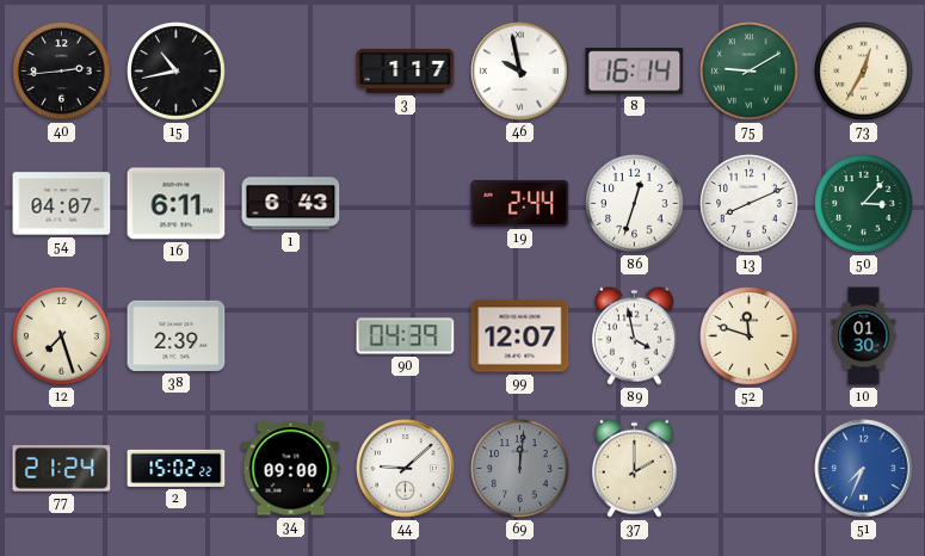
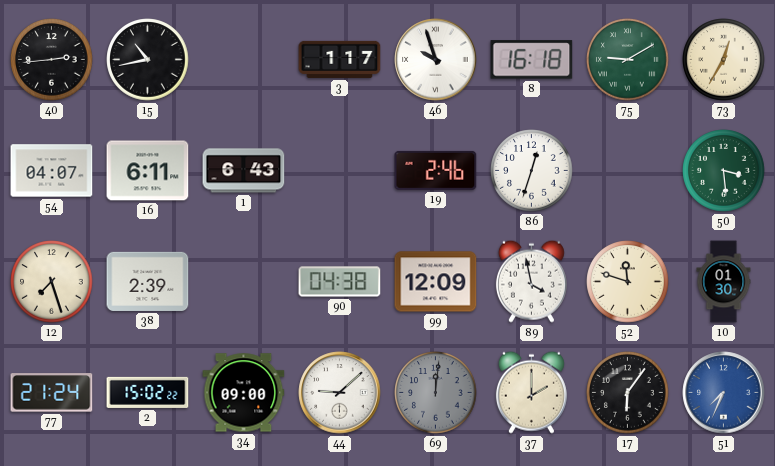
46: 9:58 -> 9:57 (436, 60)
8: 16:14 -> 16:18 (532, 60)
19: 2:44 -> 2:46 (436, 170)
13: 8:11 -> none (750, 204)
50: 3:07 -> 3:29 (724, 171)
90: 04:39 -> 04:38 (340, 282)
99: 12:07 -> 12:09 (436, 282)
17: none -> 6:06 (628, 393)
